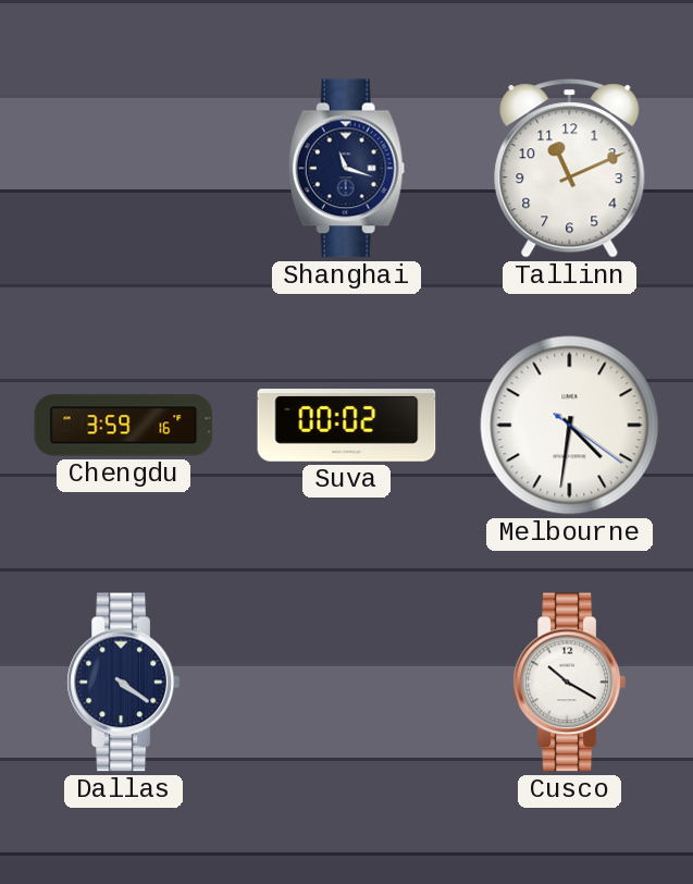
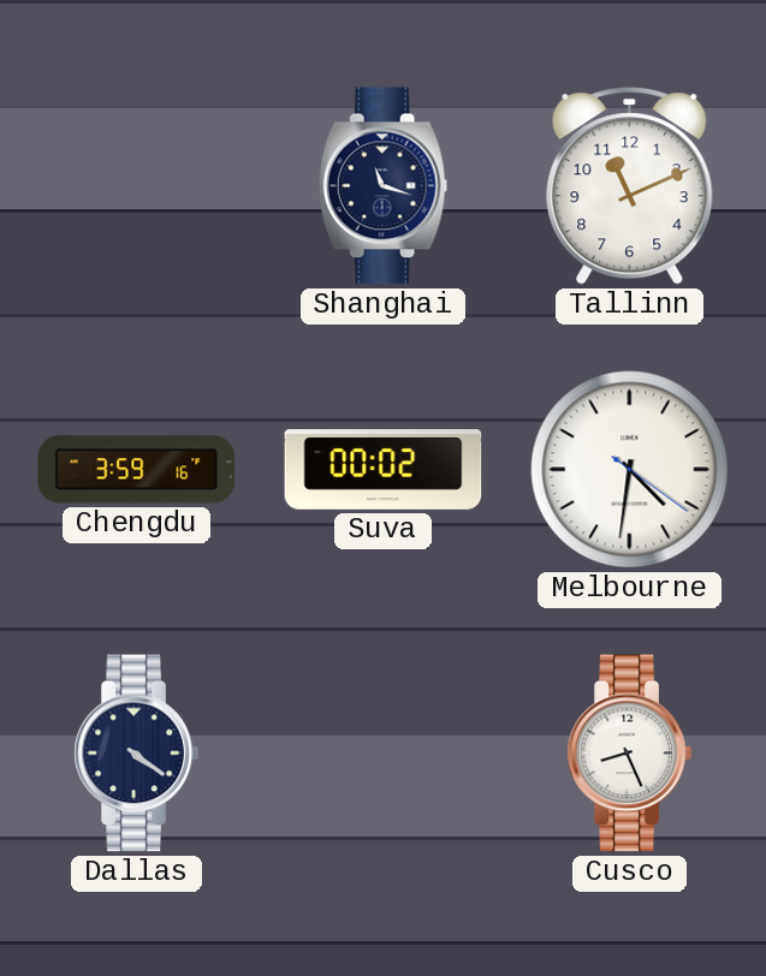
Cusco: 10:20 -> 8:26 (629, 754)
